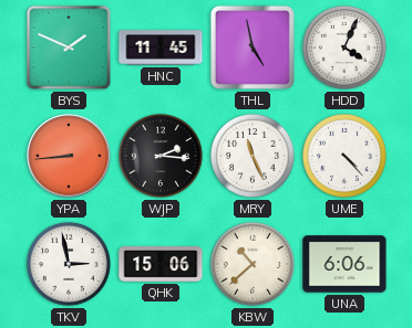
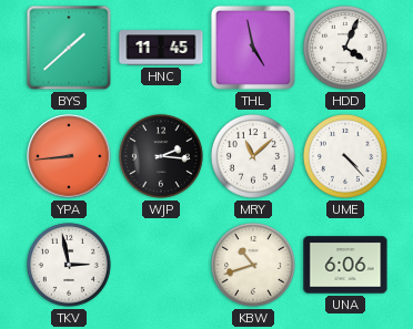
BYS: 1:49 -> 1:38 (69, 48)
MRY: 11:26 -> 11:08 (253, 156)
QHK: 15:06 -> none (161, 265)
KBW: 10:38 -> 10:42 (253, 265)
